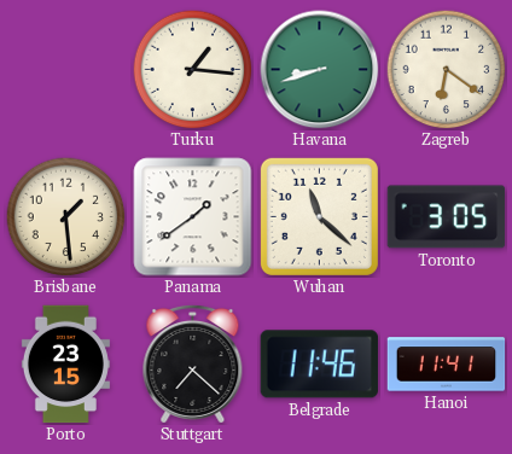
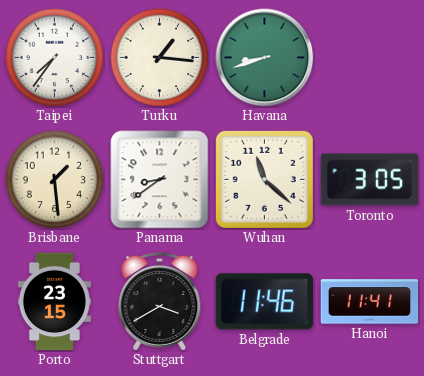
Taipei: none -> 7:36 (55, 58)
Zagreb: 6:21 -> none (447, 70)
Panama: 1:39 -> 8:39 (160, 180)
Stuttgart: 7:22 -> 3:40 (160, 301)
